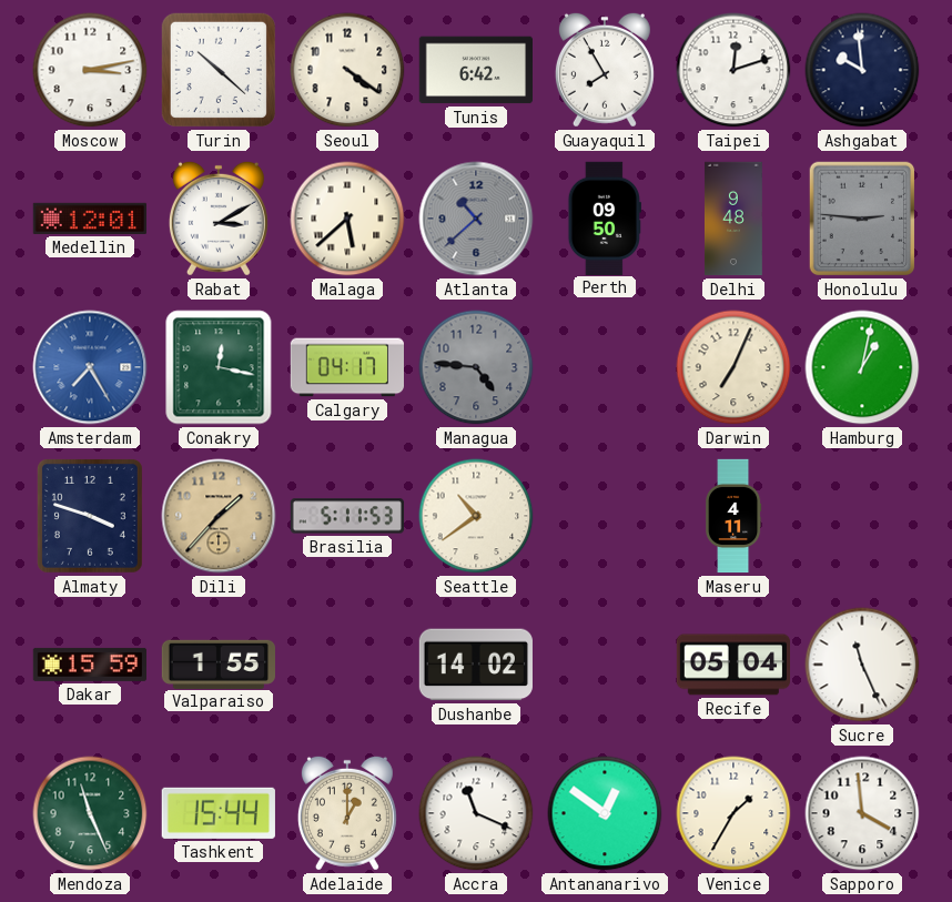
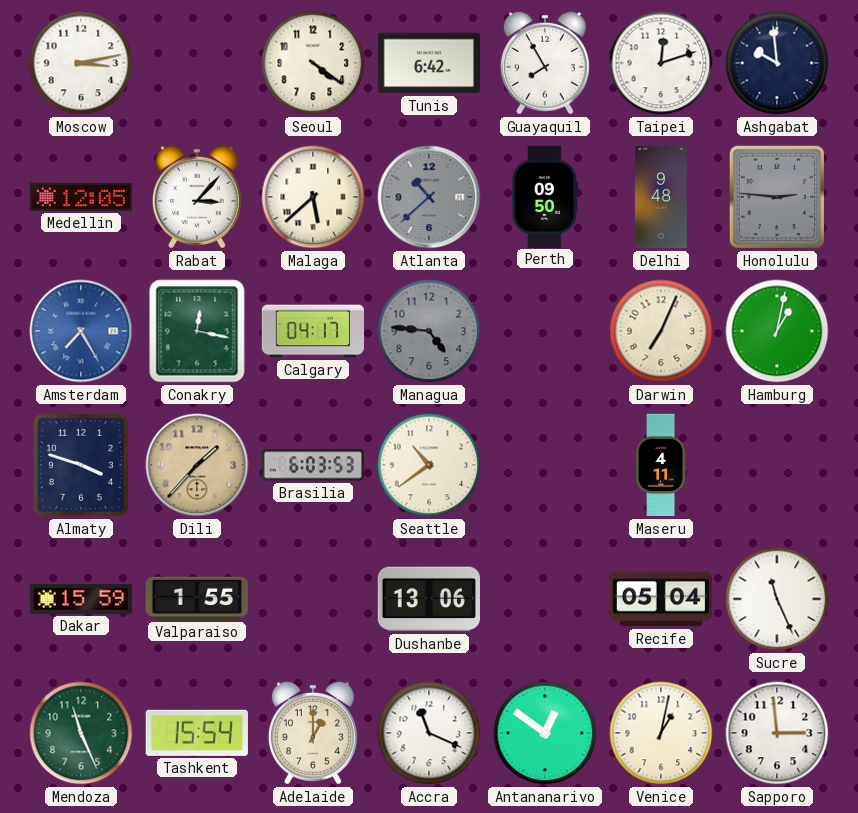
Turin: 10:22 -> none (219, 70)
Medellin: 12:01 -> 12:05 (80, 197)
Rabat: 3:10 -> 3:07 (197, 197)
Brasilia: 5:11 -> 6:03 (312, 465)
Dushanbe: 14:02 -> 13:06 (429, 599)
Tashkent: 15:44 -> 15:54 (197, 733)
Venice: 1:35 -> 1:02 (661, 733)
Sapporo: 3:59 -> 2:59 (777, 733)
